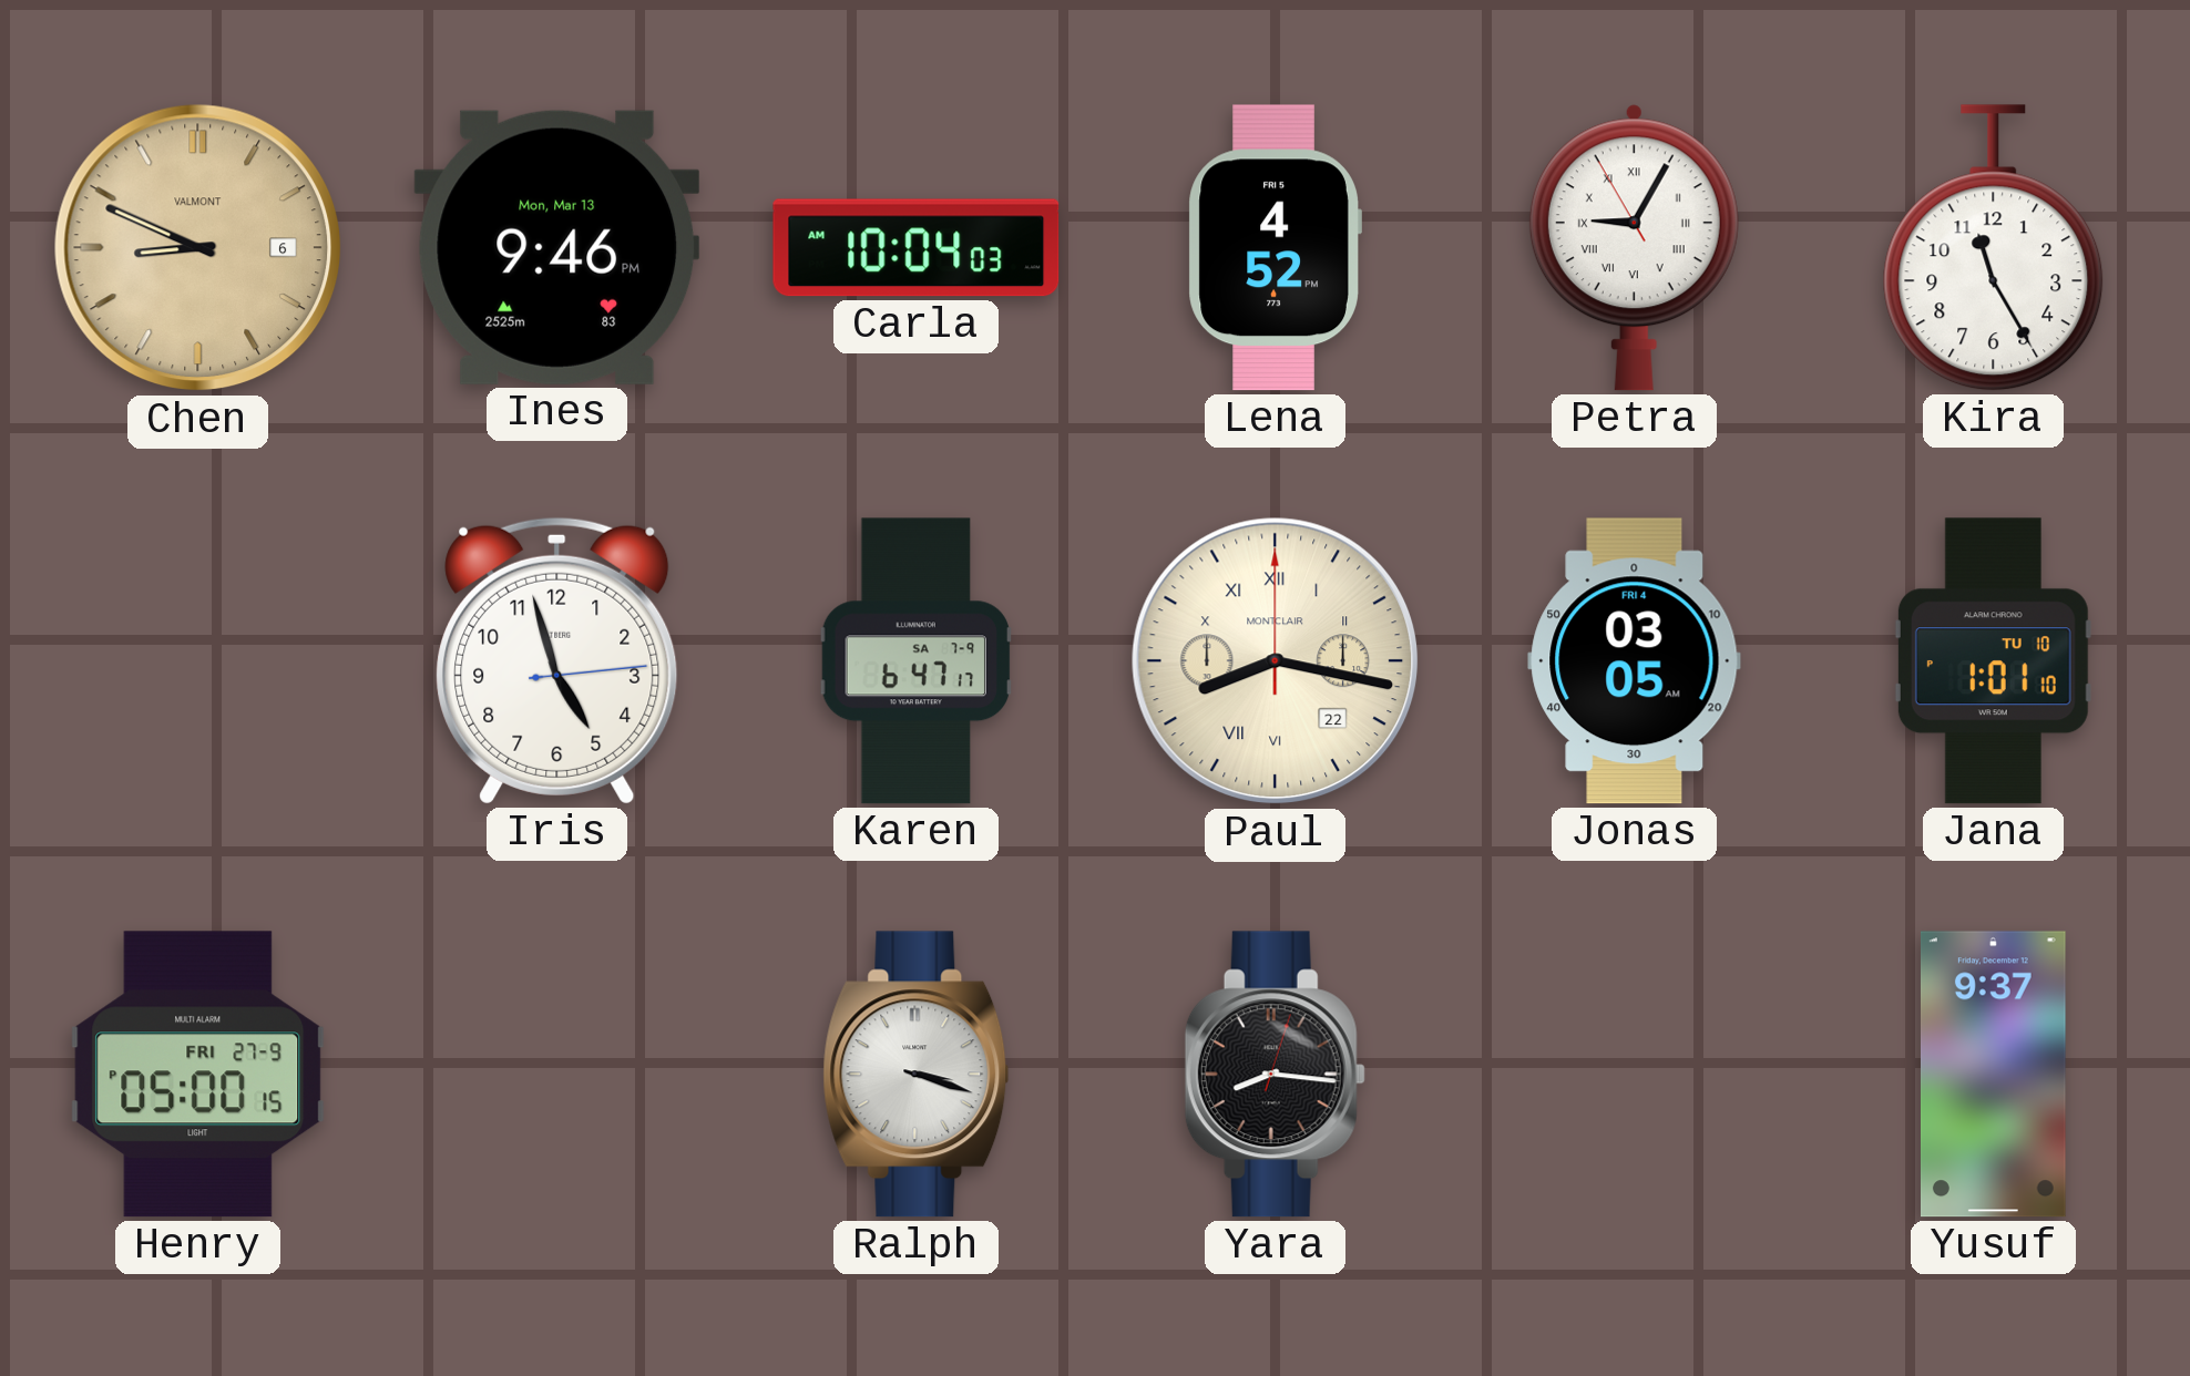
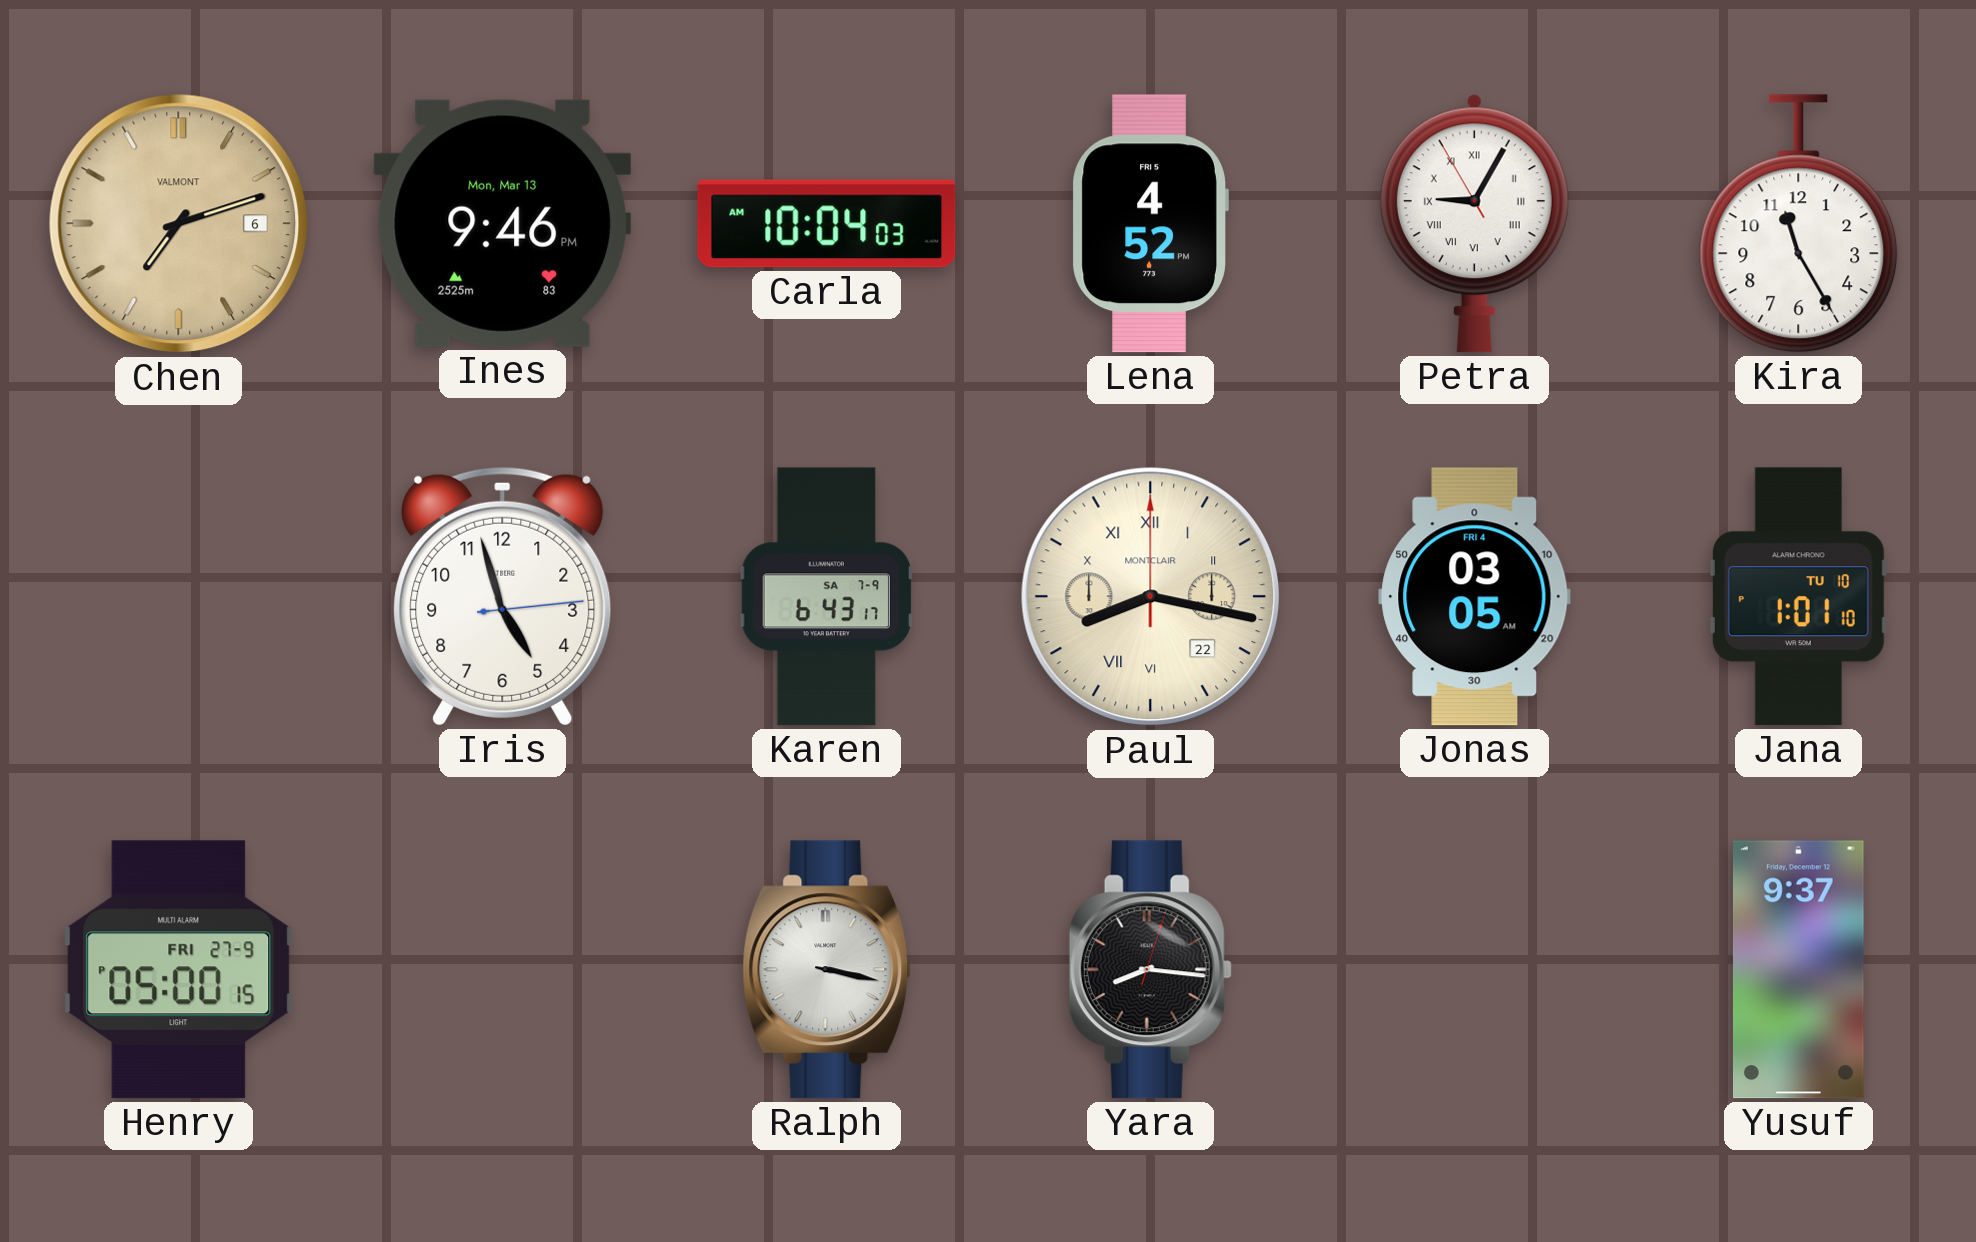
Chen: 8:49 -> 7:12 (179, 224)
Karen: 6:47 -> 6:43 (826, 597)
Ralph: 3:18 -> 3:17 (827, 970)
